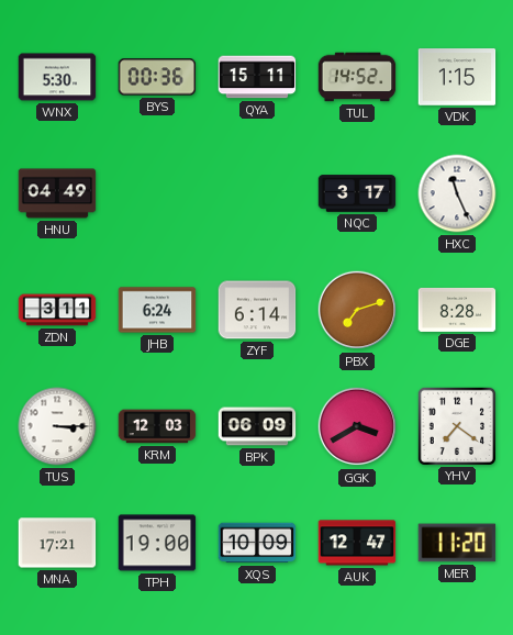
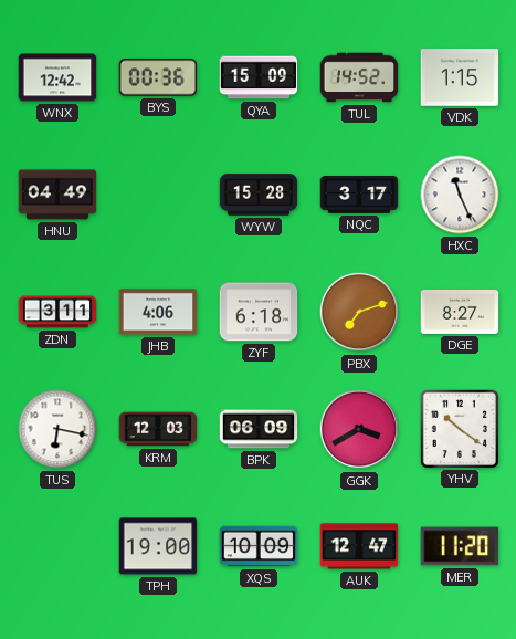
WNX: 5:30 -> 12:42 (57, 77)
QYA: 15:11 -> 15:09 (259, 77)
WYW: none -> 15:28 (259, 195)
JHB: 6:24 -> 4:06 (158, 312)
ZYF: 6:14 -> 6:18 (259, 312)
DGE: 8:28 -> 8:27 (460, 312)
TUS: 3:15 -> 6:17 (57, 429)
YHV: 7:21 -> 10:21 (459, 428)
MNA: 17:21 -> none (57, 543)
